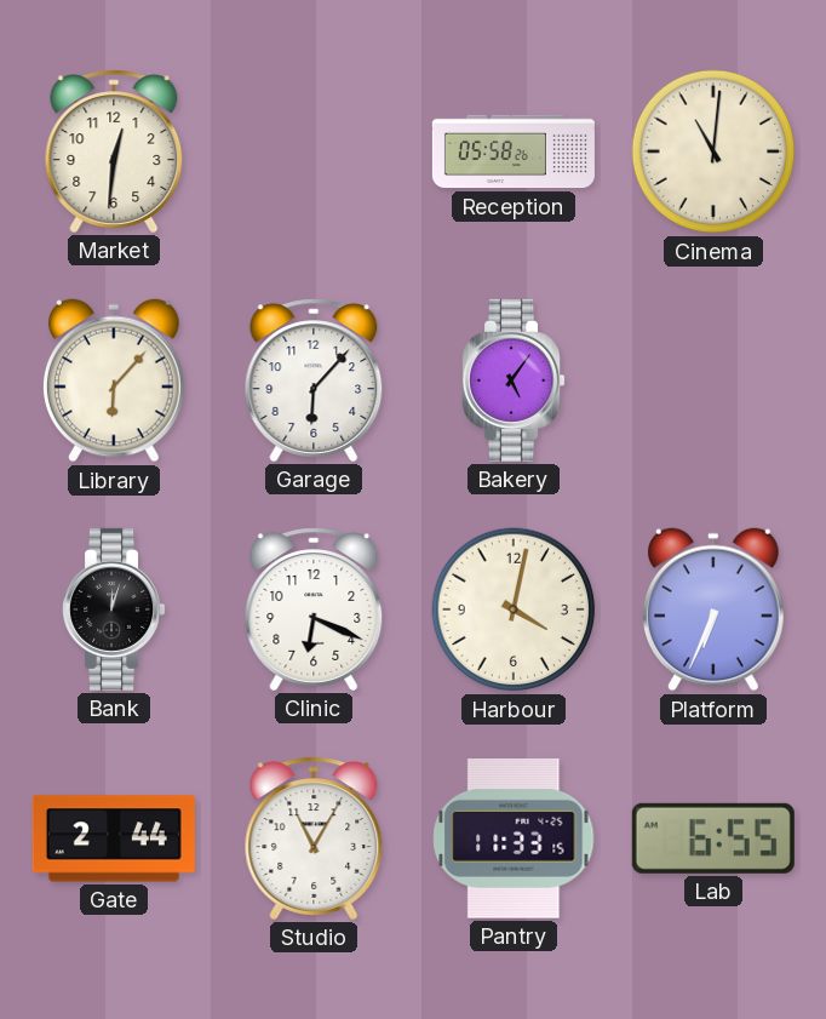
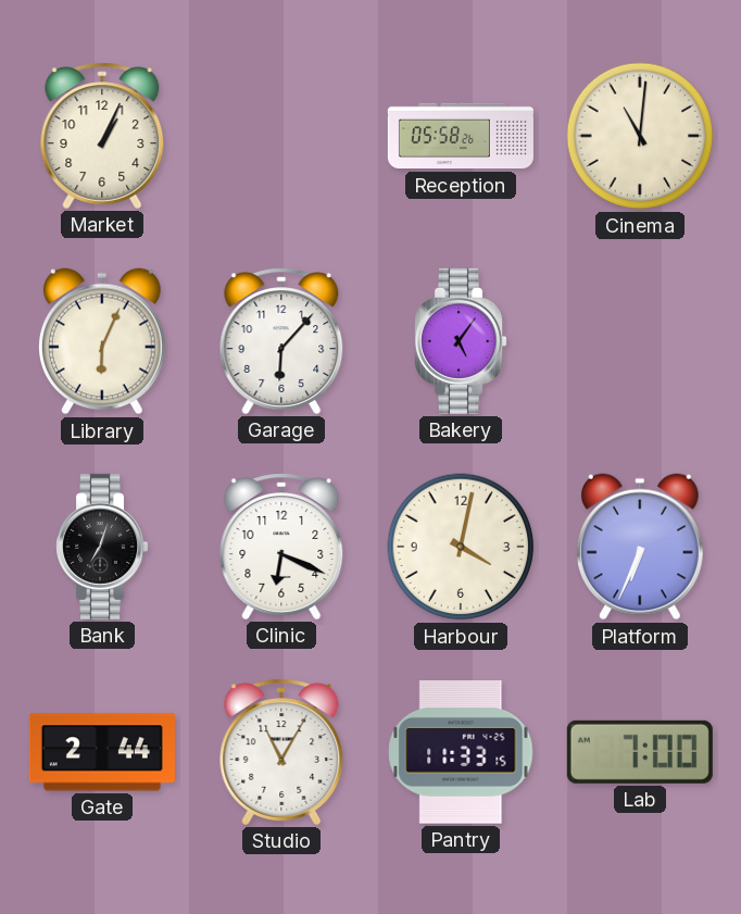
Market: 12:31 -> 1:04 (102, 136)
Library: 6:07 -> 6:04 (102, 341)
Bank: 12:03 -> 7:03 (102, 547)
Lab: 6:55 -> 7:00 (640, 752)
